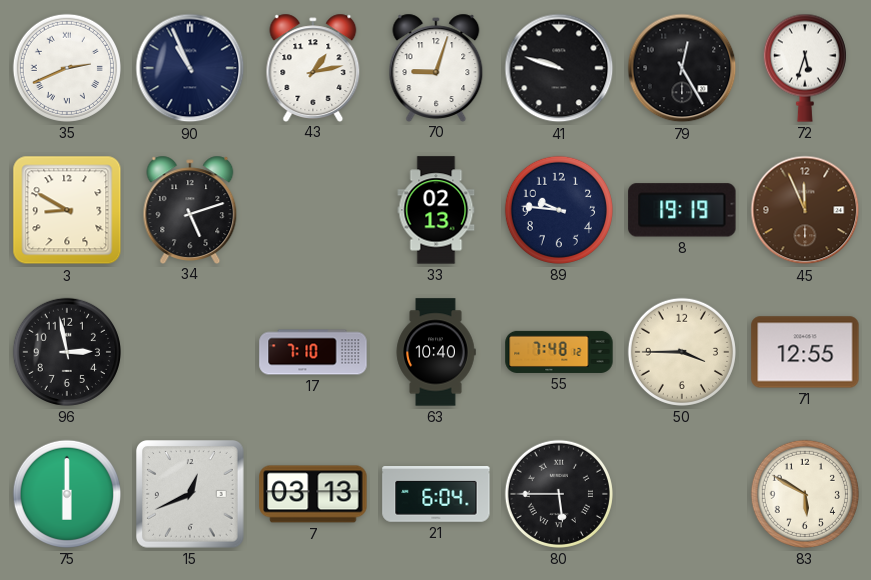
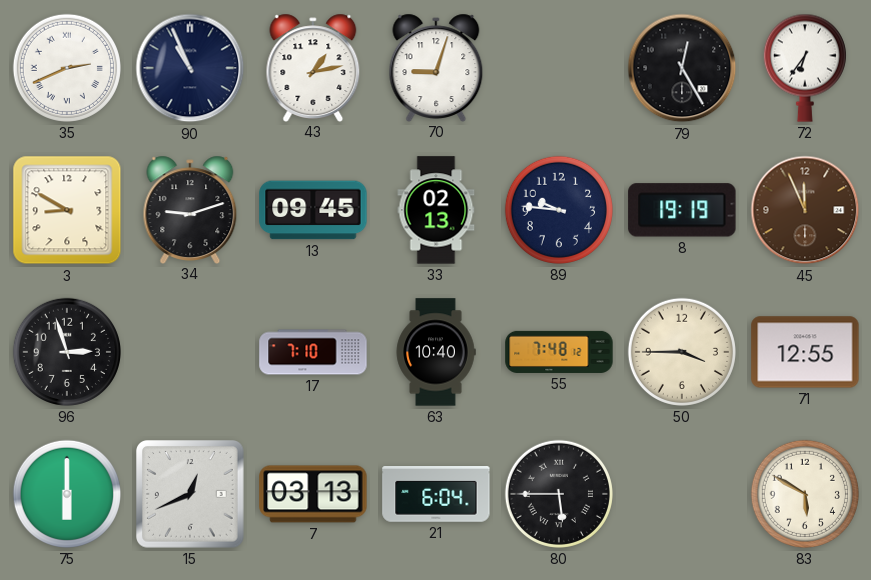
41: 9:48 -> none (559, 68)
72: 5:33 -> 6:36 (805, 68)
34: 5:12 -> 9:12 (190, 209)
13: none -> 09:45 (313, 210)
96: 2:58 -> 2:57 (67, 352)
